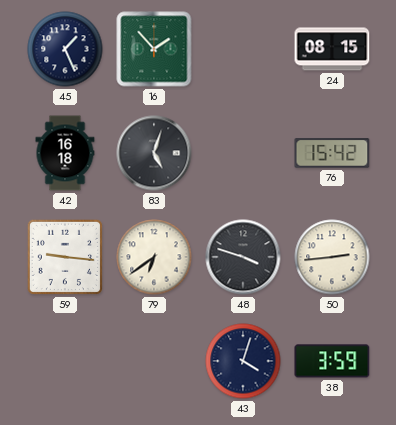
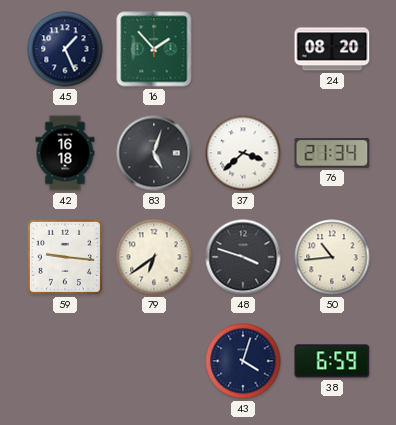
24: 08:15 -> 08:20 (332, 49)
37: none -> 3:38 (243, 153)
76: 15:42 -> 21:34 (332, 153)
50: 2:44 -> 10:44 (332, 257)
38: 3:59 -> 6:59 (332, 361)
